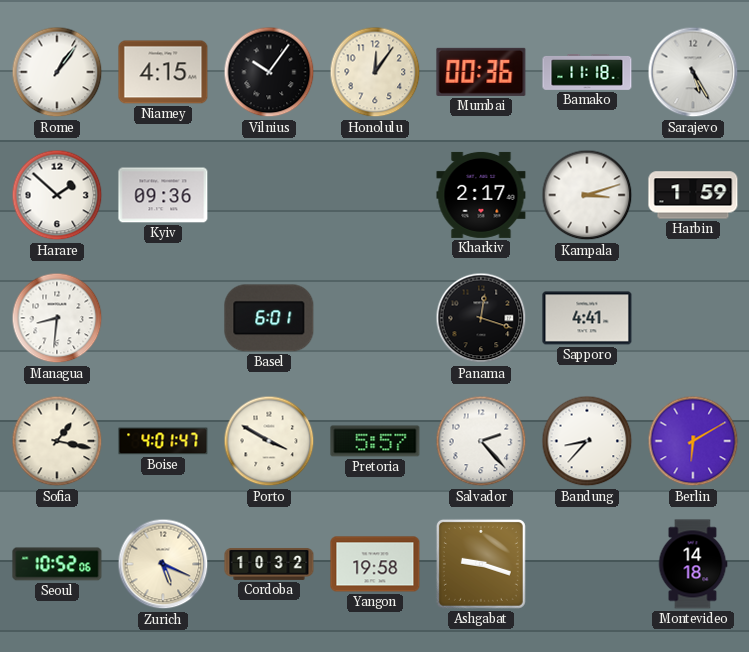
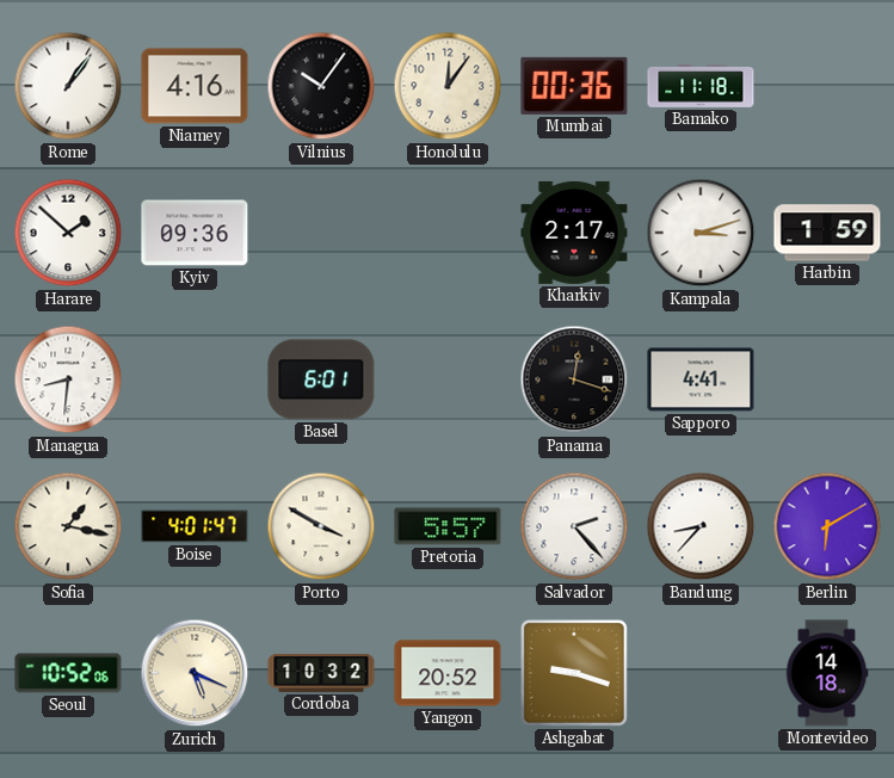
Niamey: 4:15 -> 4:16 (195, 86)
Sarajevo: 5:25 -> none (693, 72)
Yangon: 19:58 -> 20:52 (448, 673)
